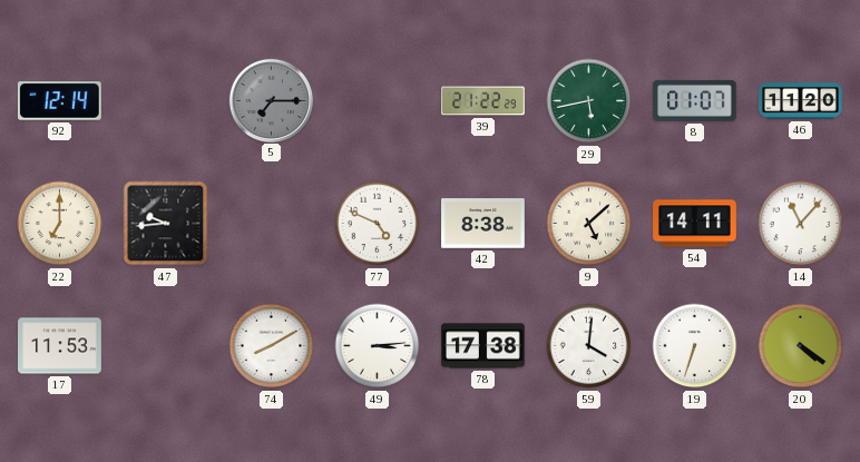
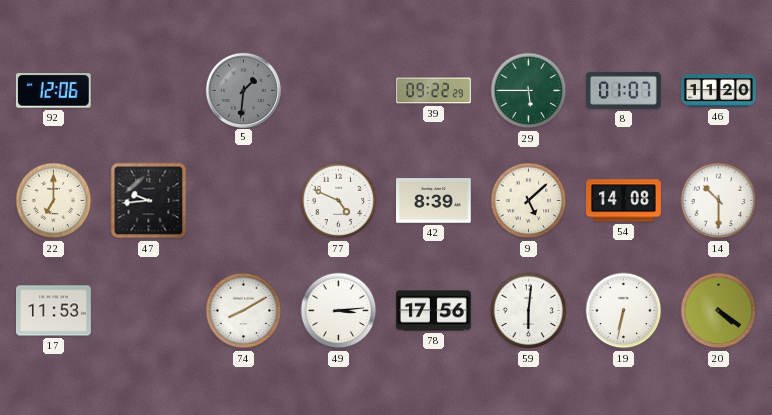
92: 12:14 -> 12:06 (53, 91)
5: 7:15 -> 1:31 (243, 90)
39: 21:22 -> 09:22 (434, 91)
29: 5:43 -> 5:45 (529, 91)
42: 8:38 -> 8:39 (434, 201)
54: 14:11 -> 14:08 (624, 201)
14: 11:07 -> 10:30 (719, 201)
78: 17:38 -> 17:56 (434, 311)
59: 4:01 -> 6:01 (529, 311)
19: 6:33 -> 6:32 (624, 311)
